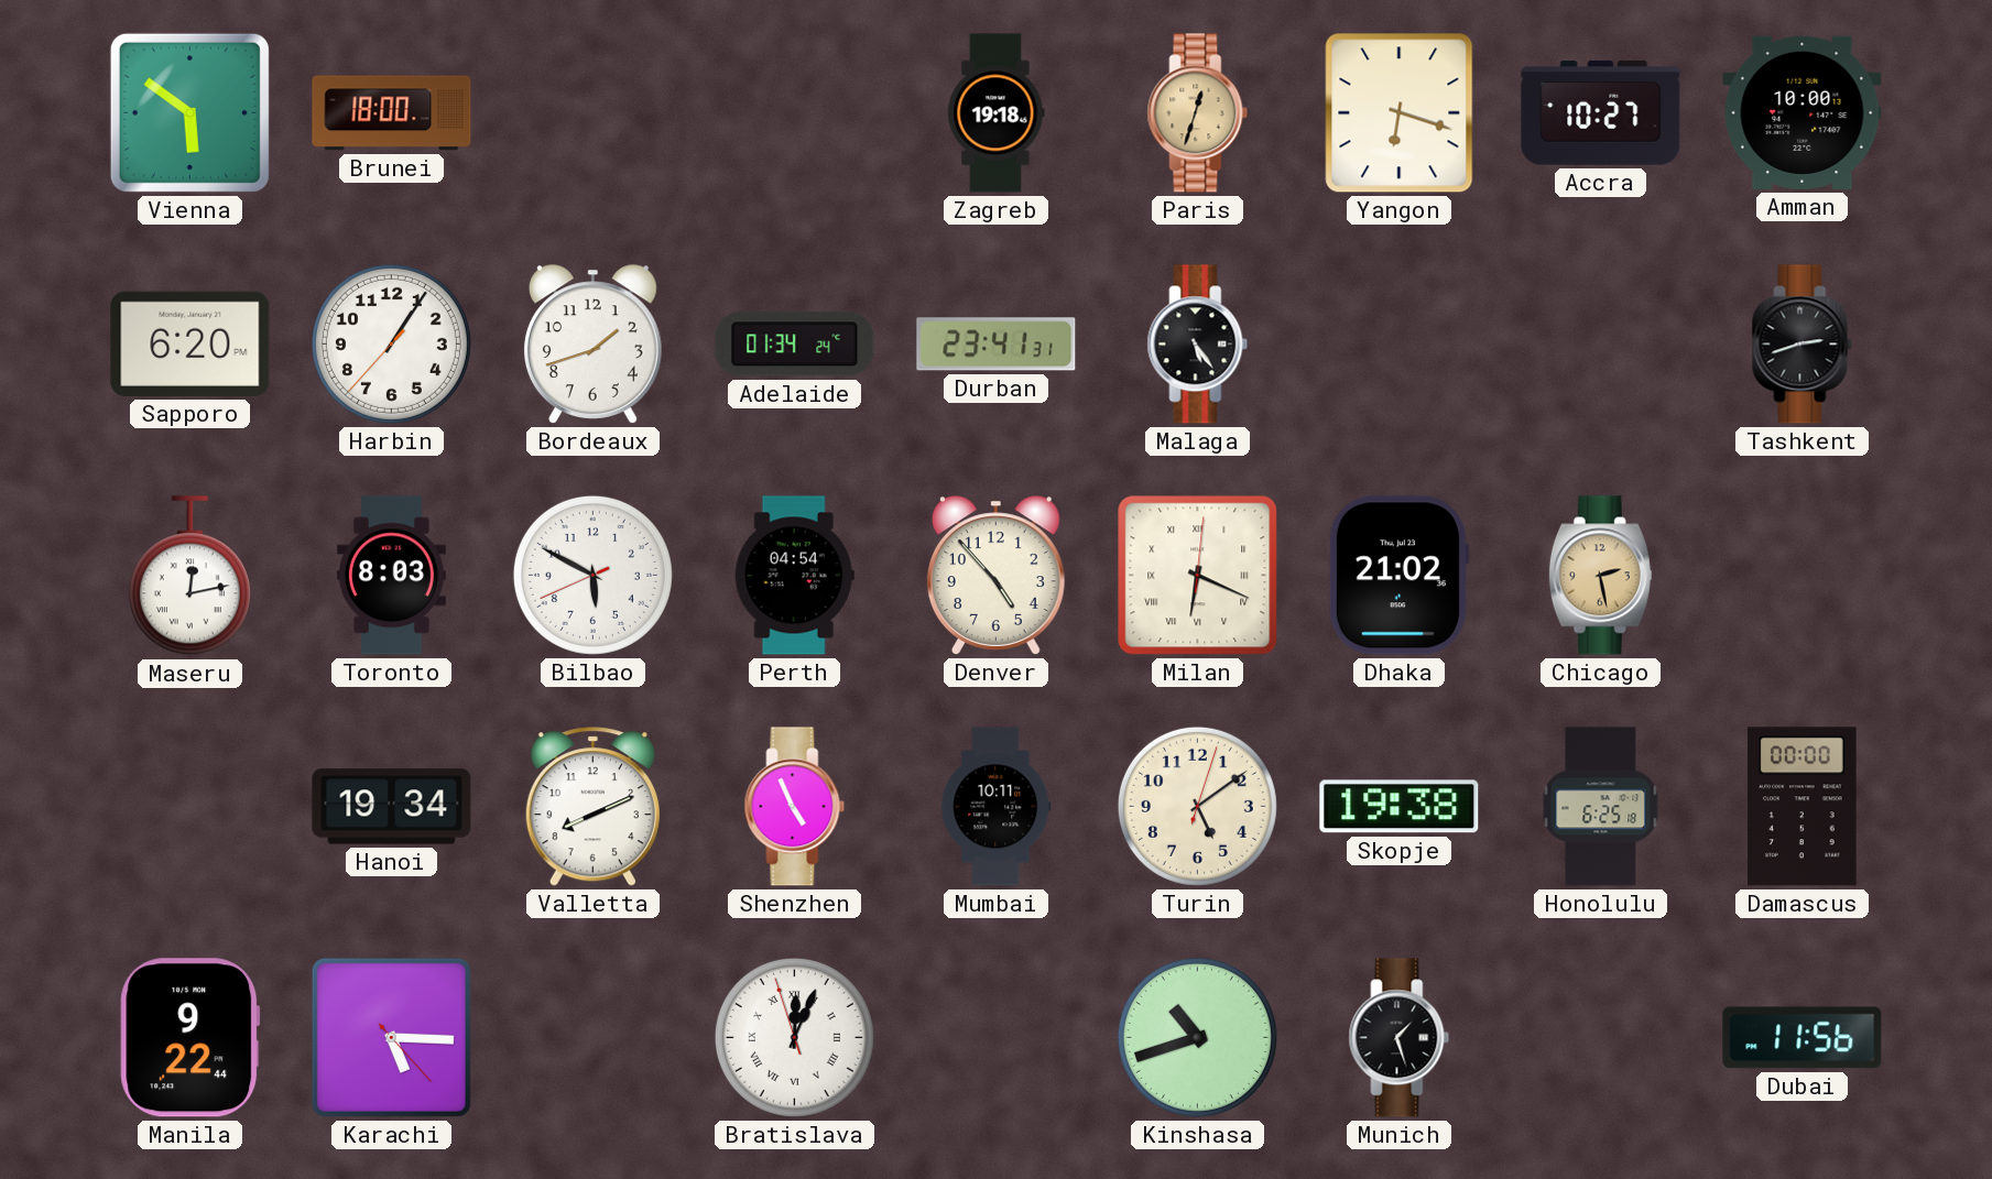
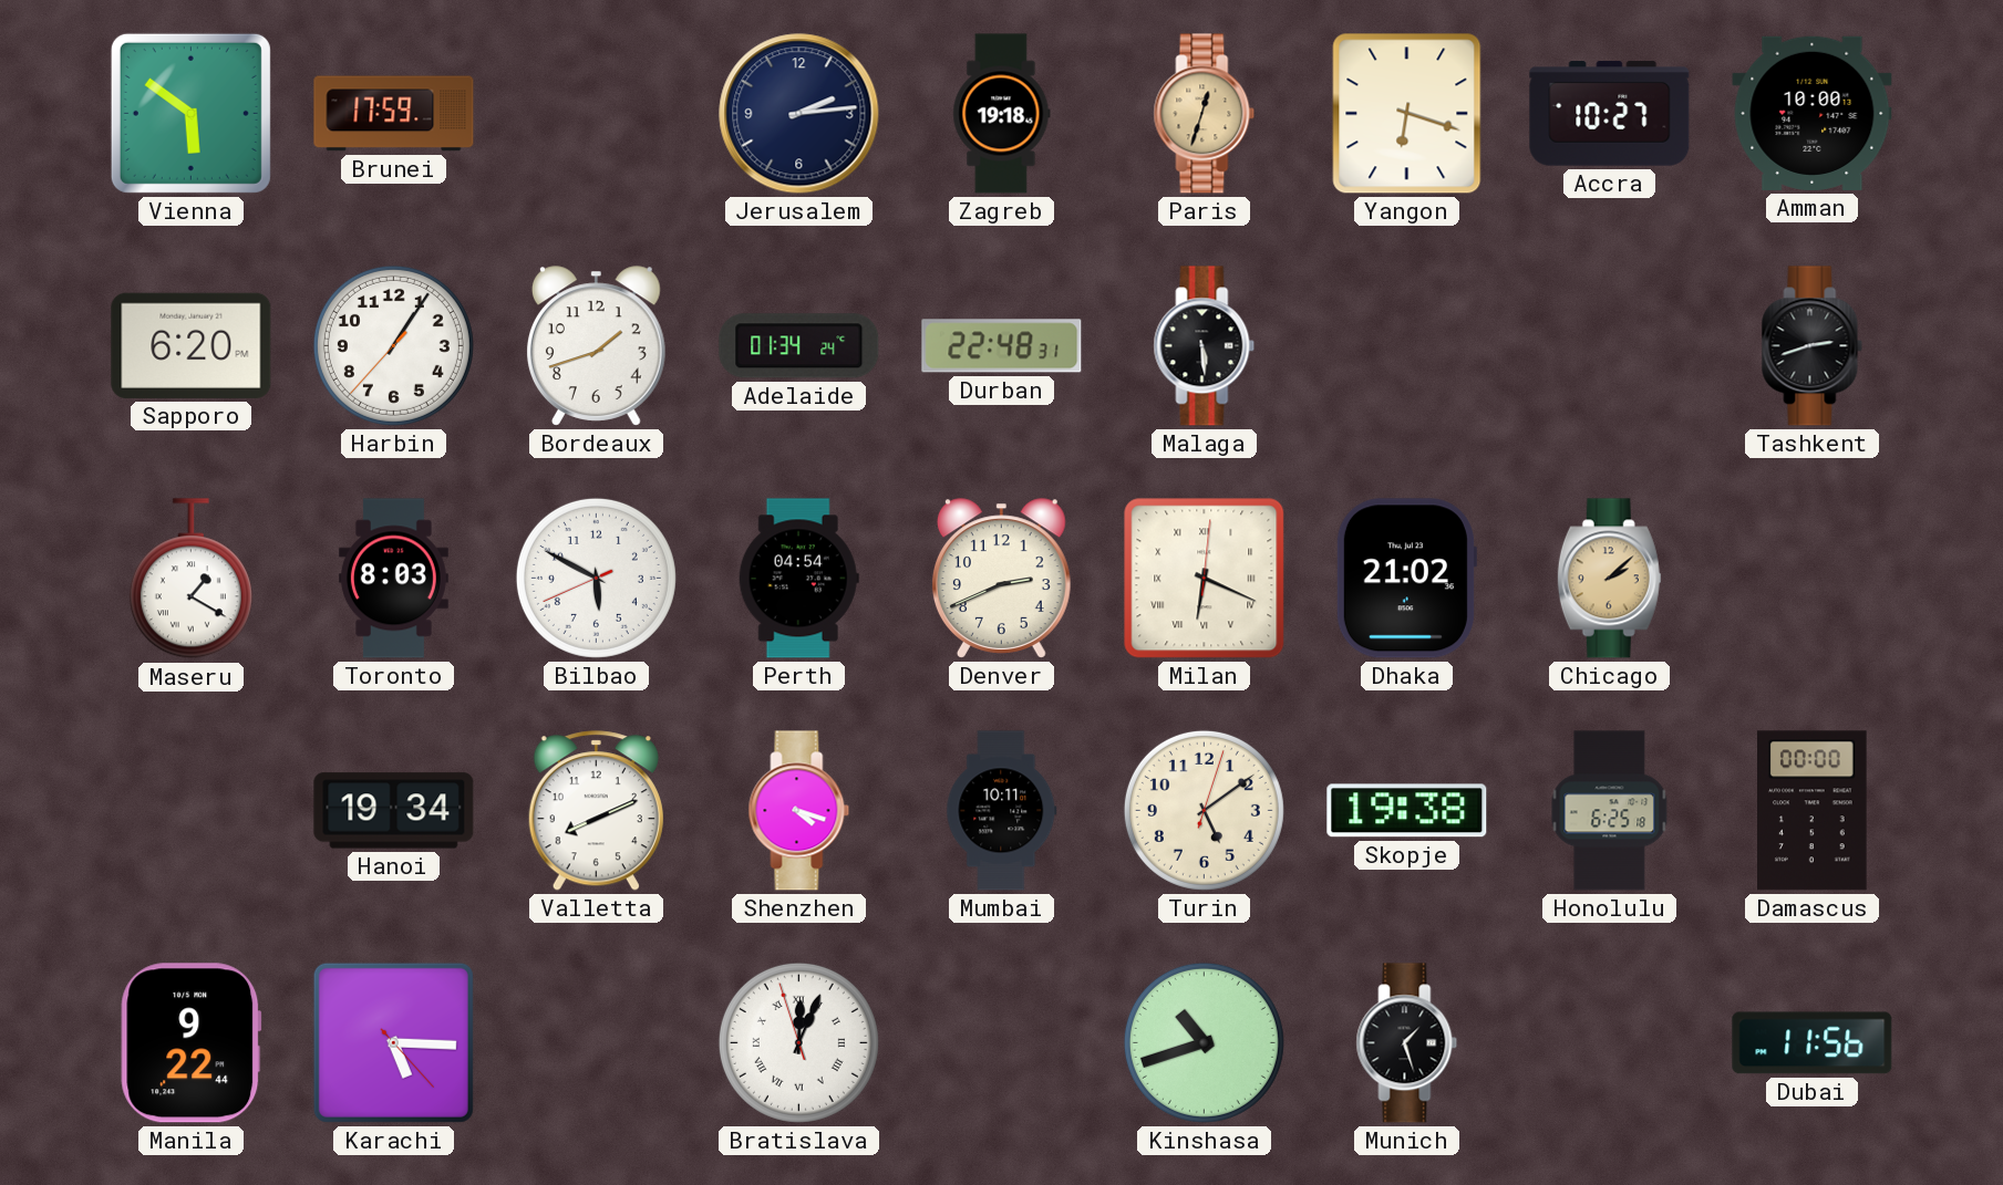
Brunei: 18:00 -> 17:59 (394, 114)
Jerusalem: none -> 2:14 (799, 114)
Durban: 23:41 -> 22:48 (1002, 346)
Malaga: 5:24 -> 5:29 (1205, 346)
Maseru: 12:13 -> 1:20 (190, 579)
Denver: 4:53 -> 2:41 (1001, 579)
Chicago: 2:28 -> 2:08 (1609, 579)
Shenzhen: 4:56 -> 4:18 (799, 811)
